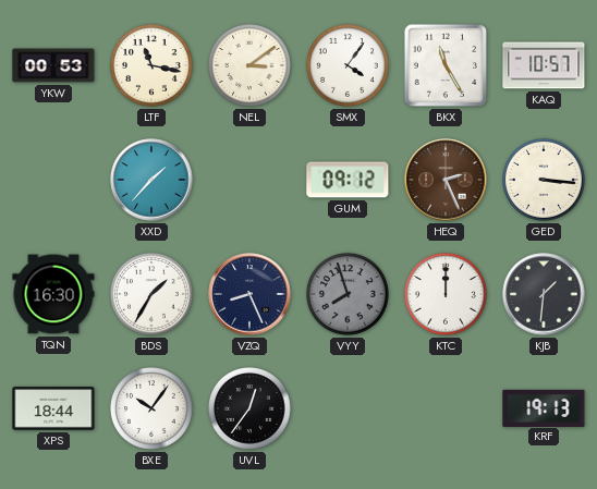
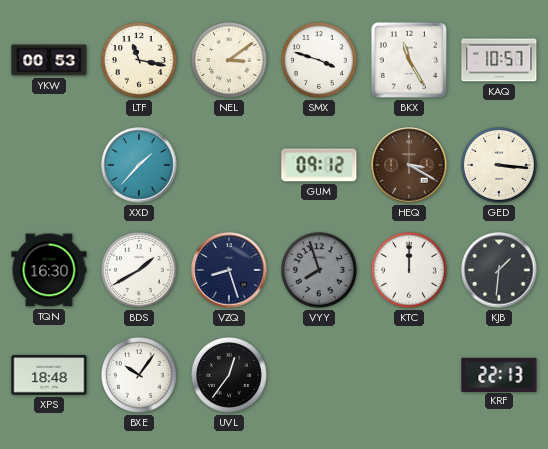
SMX: 4:06 -> 3:48 (320, 61)
HEQ: 2:26 -> 3:20 (409, 165)
BDS: 1:35 -> 1:40 (140, 271)
VZQ: 8:26 -> 8:27 (229, 270)
XPS: 18:44 -> 18:48 (49, 375)
KRF: 19:13 -> 22:13 (499, 374)
